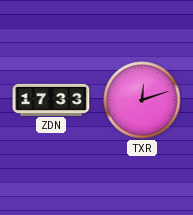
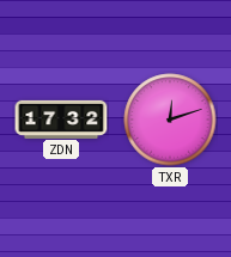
ZDN: 17:33 -> 17:32 (61, 118)
